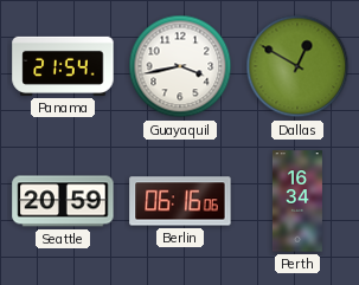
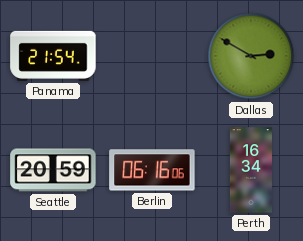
Guayaquil: 3:43 -> none (180, 66)
Dallas: 12:50 -> 2:50 (251, 56)
